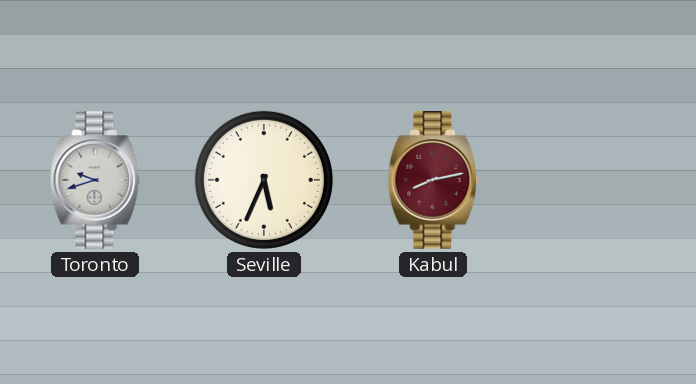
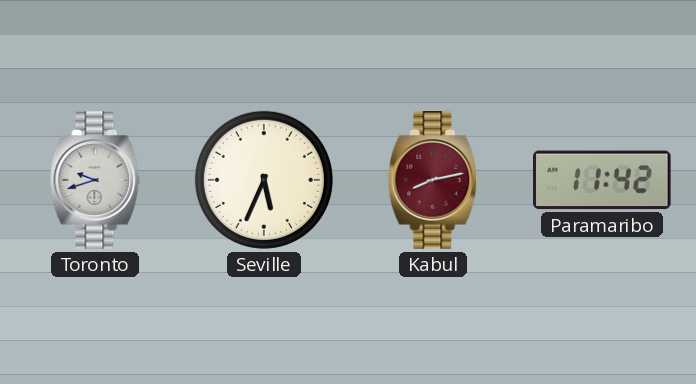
Paramaribo: none -> 11:42 (603, 180)
